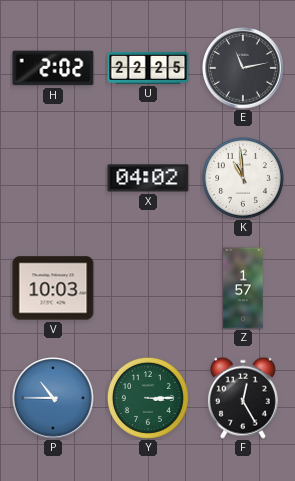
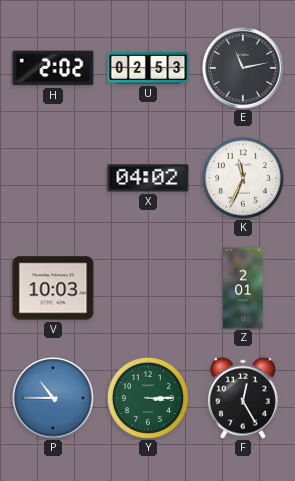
U: 22:25 -> 02:53 (148, 68)
K: 10:59 -> 11:34 (243, 178)
Z: 1:57 -> 2:01 (243, 288)
